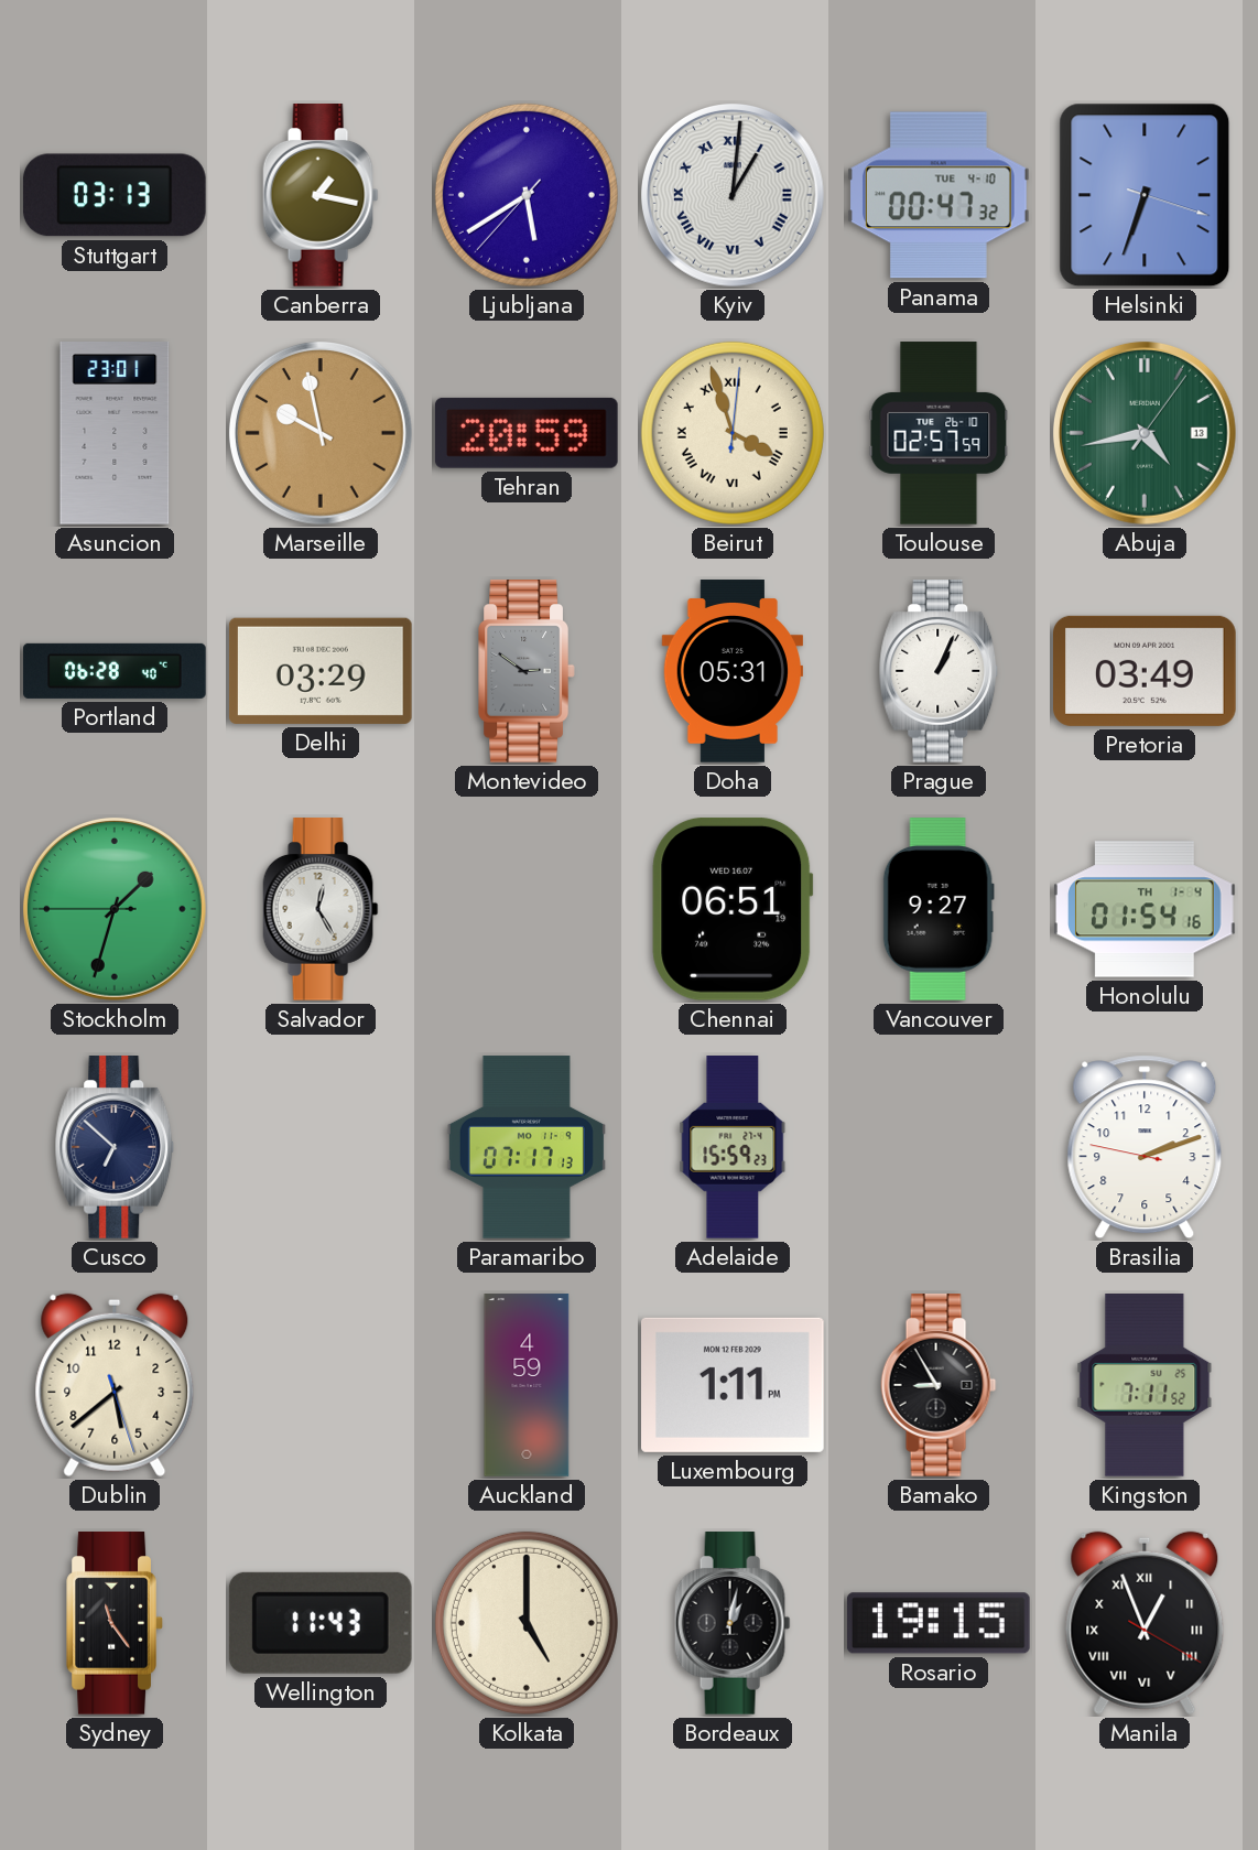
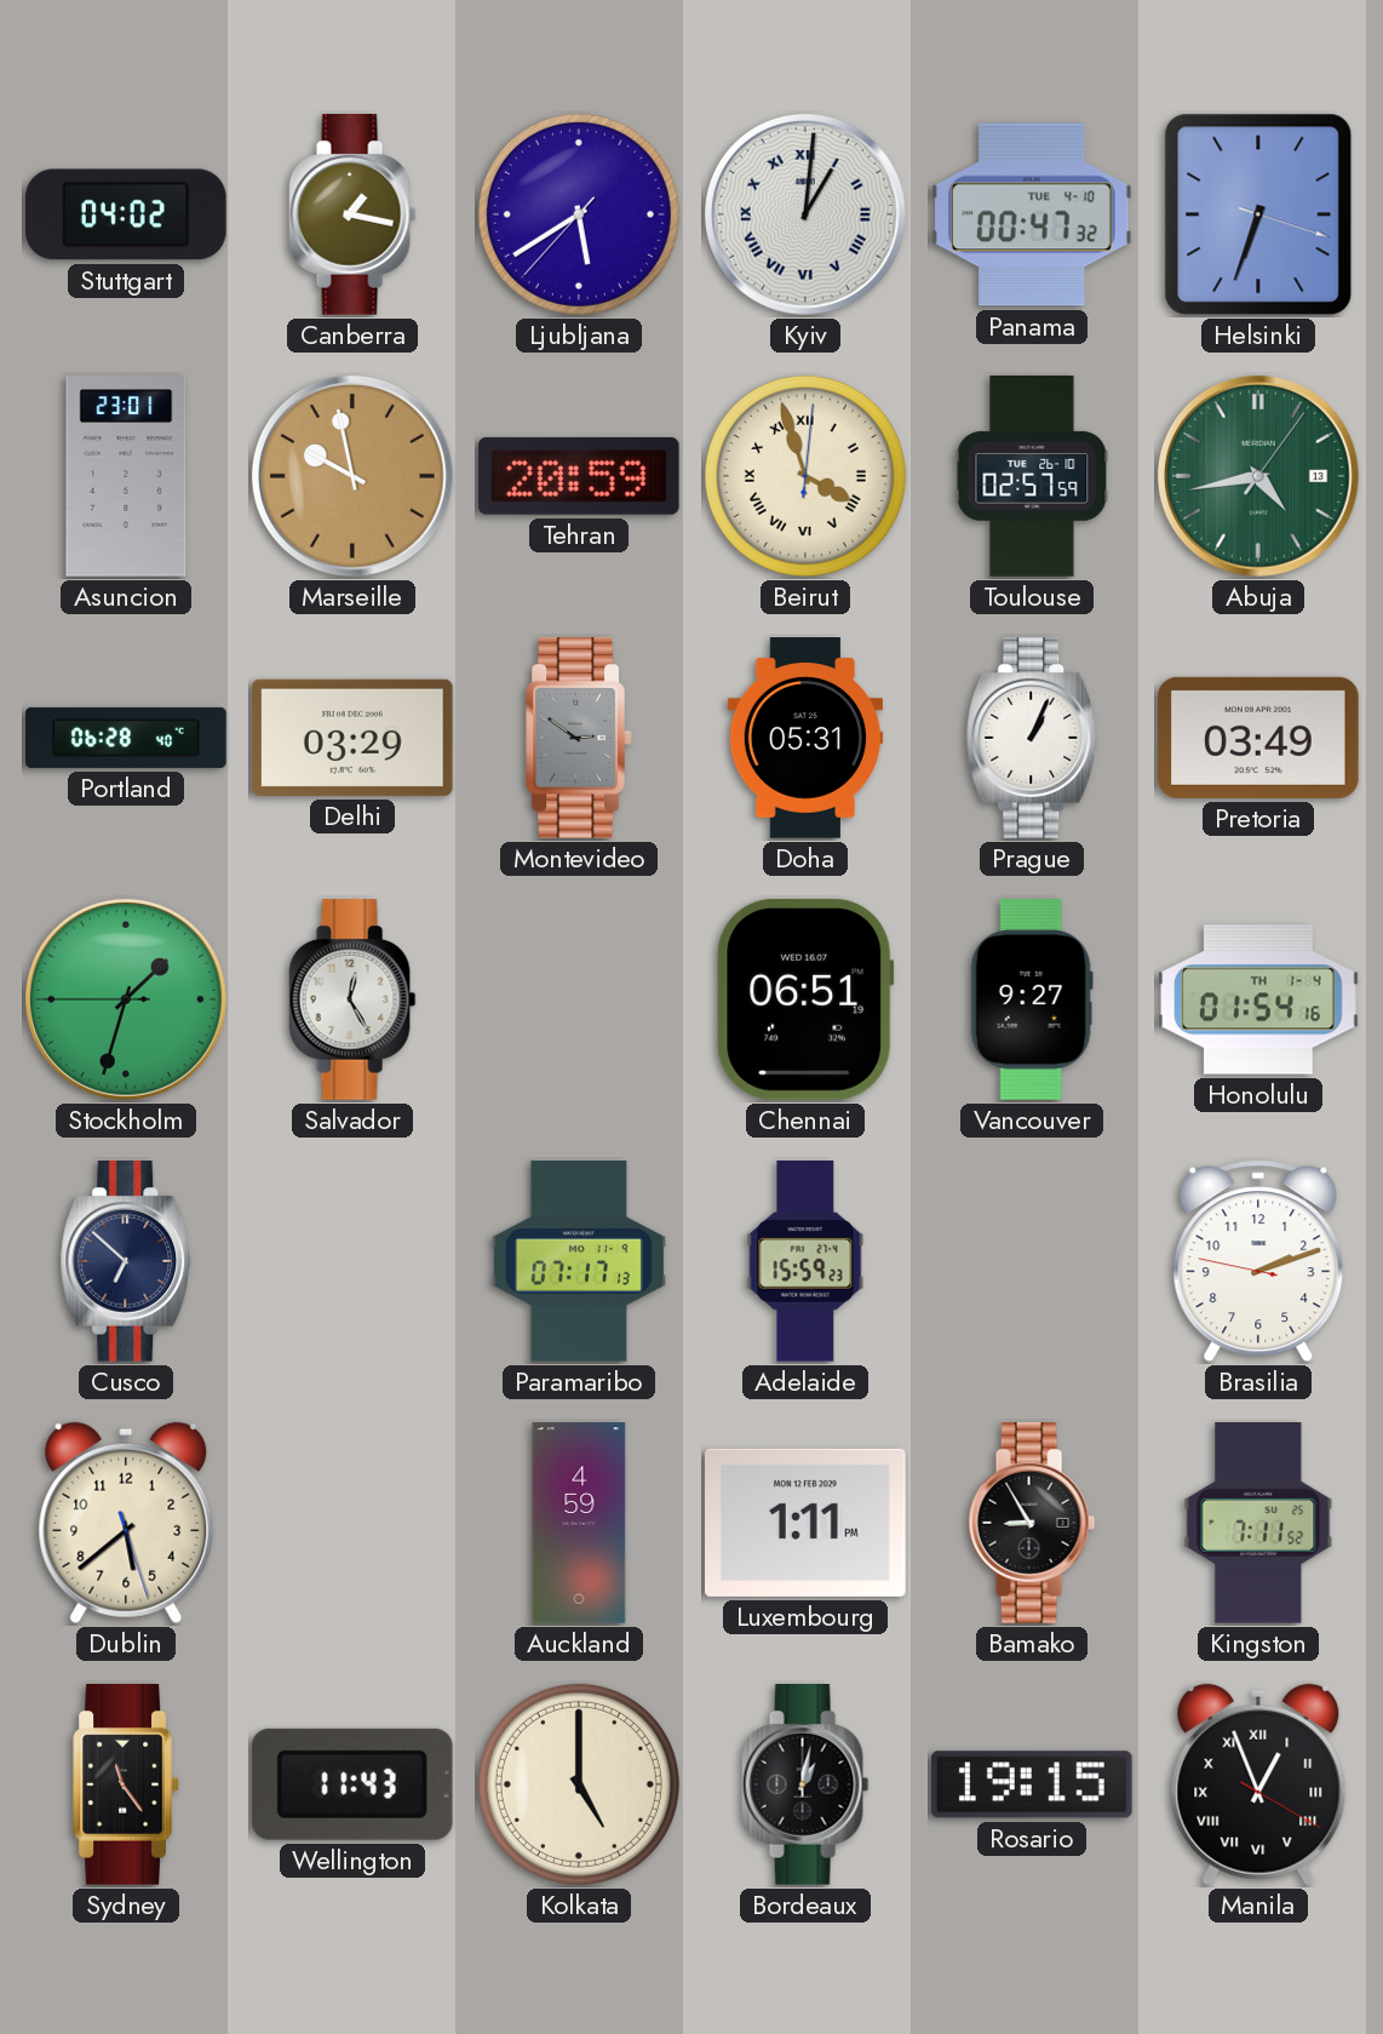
Stuttgart: 03:13 -> 04:02 (126, 214)
